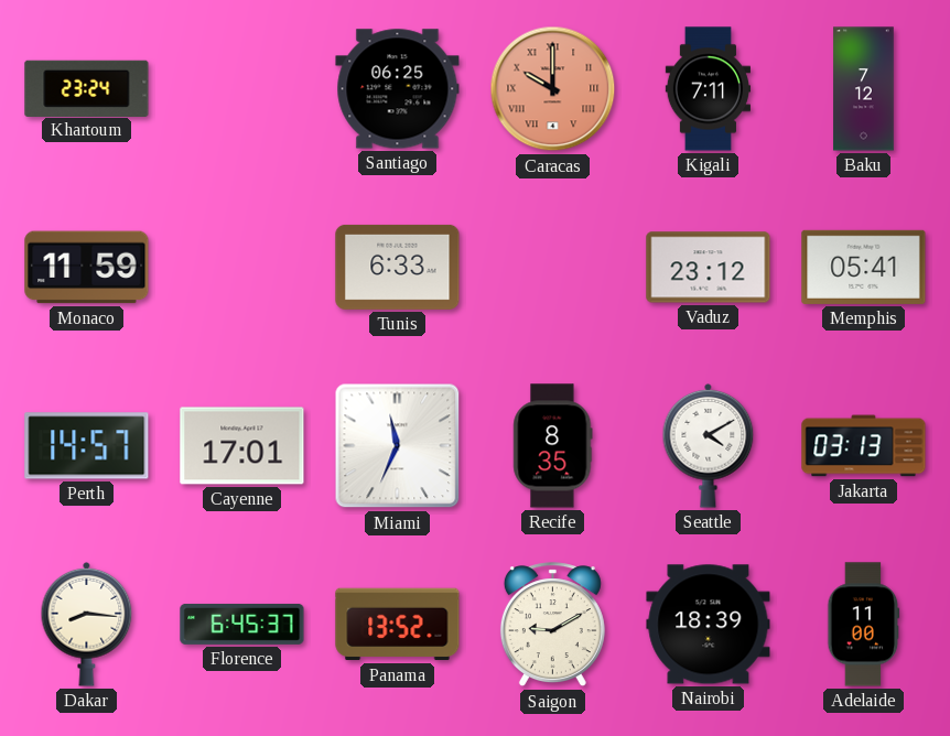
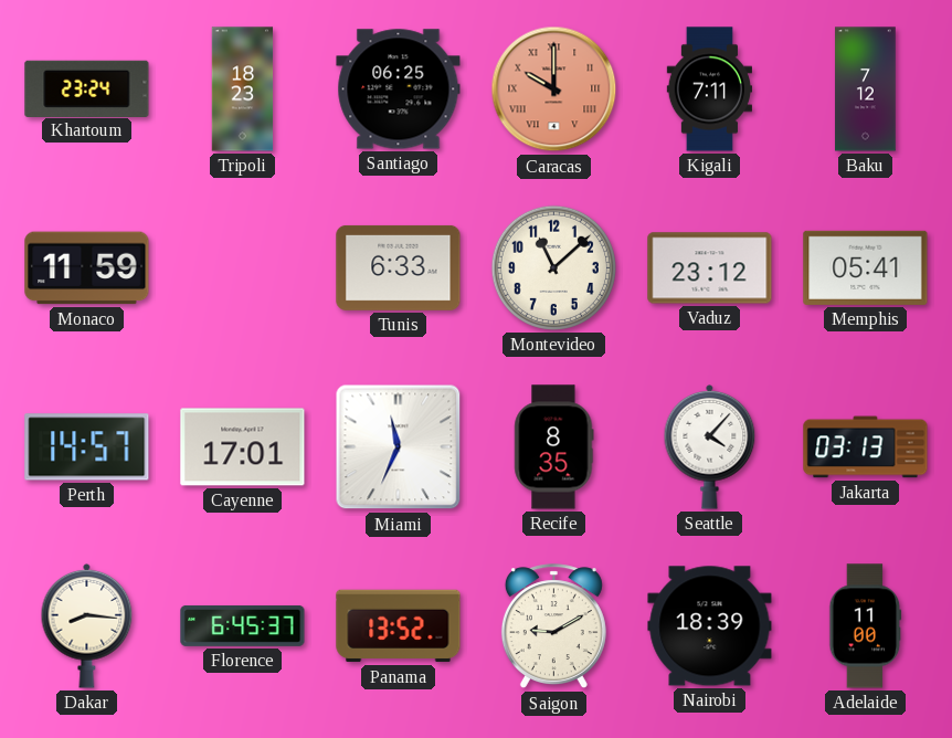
Tripoli: none -> 18:23 (243, 89)
Montevideo: none -> 11:08 (553, 267)
Seattle: 4:10 -> 4:07 (710, 446)
